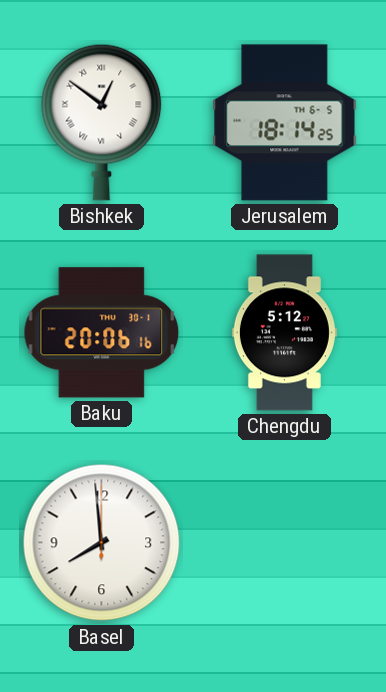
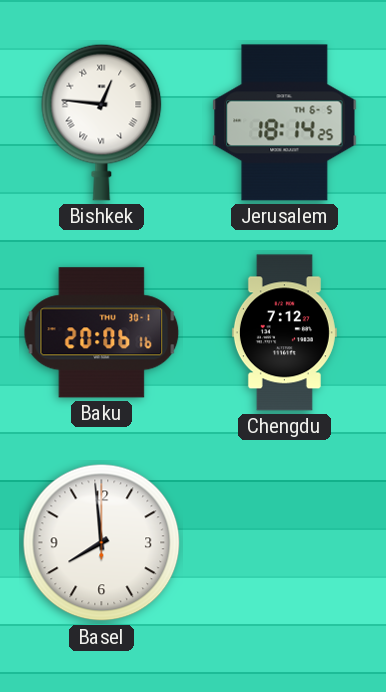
Bishkek: 12:51 -> 12:46 (102, 122)
Chengdu: 5:12 -> 7:12 (284, 333)
